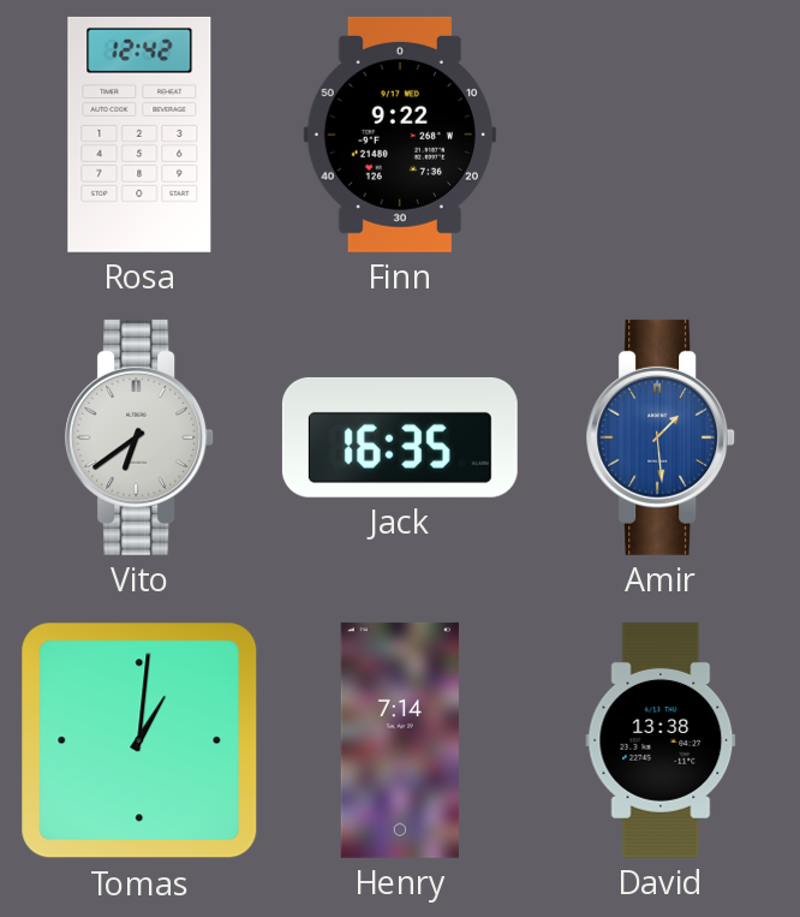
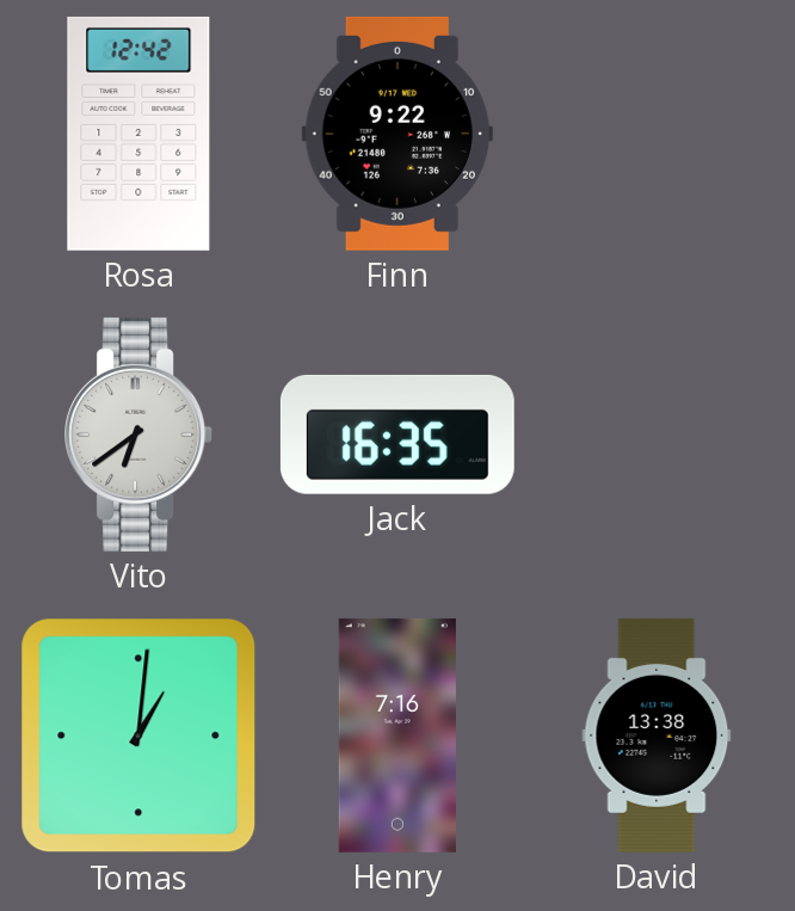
Amir: 1:29 -> none (662, 437)
Henry: 7:14 -> 7:16 (397, 735)
